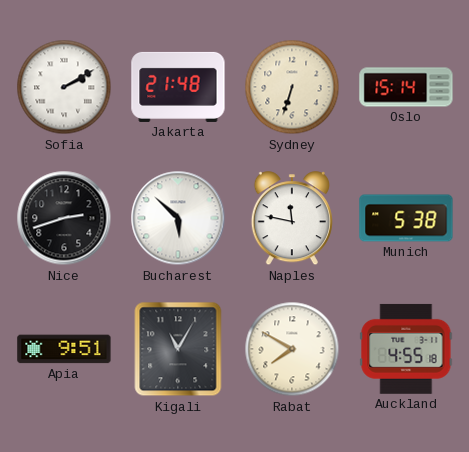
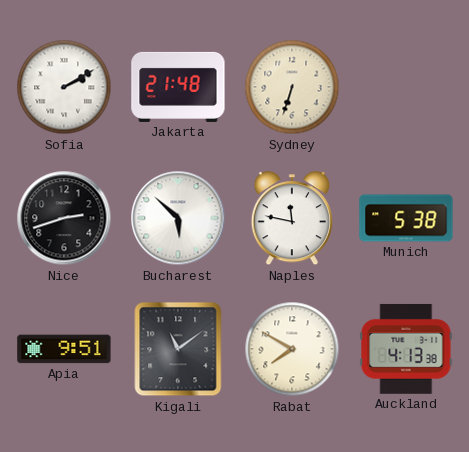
Oslo: 15:14 -> none (406, 87)
Kigali: 11:05 -> 11:09 (178, 349)
Auckland: 4:55 -> 4:13 (406, 349)
